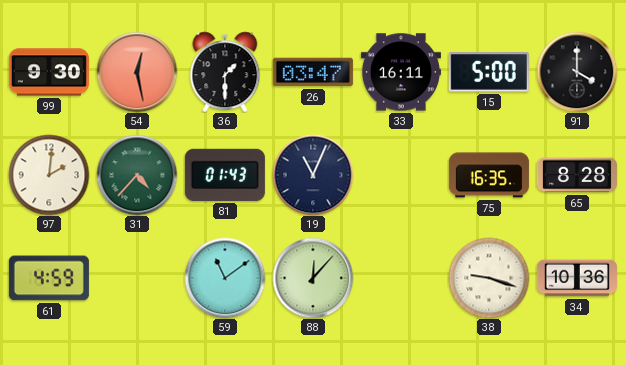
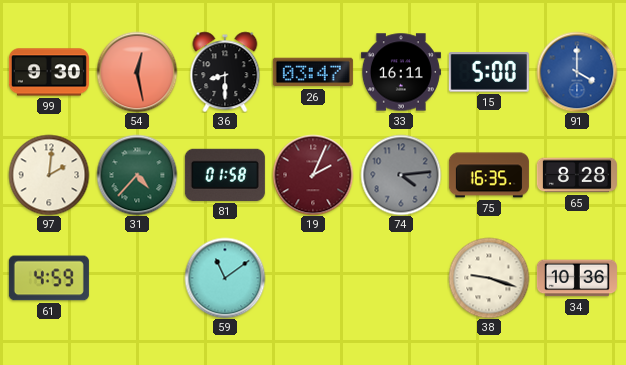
36: 1:30 -> 8:30 (225, 72)
91 dial: black -> blue (577, 72)
81: 01:43 -> 01:58 (225, 175)
19: 11:04 -> 2:04 (313, 175)
19 dial: navy -> burgundy (313, 175)
74: none -> 4:14 (401, 175)
88: 12:07 -> none (313, 278)
